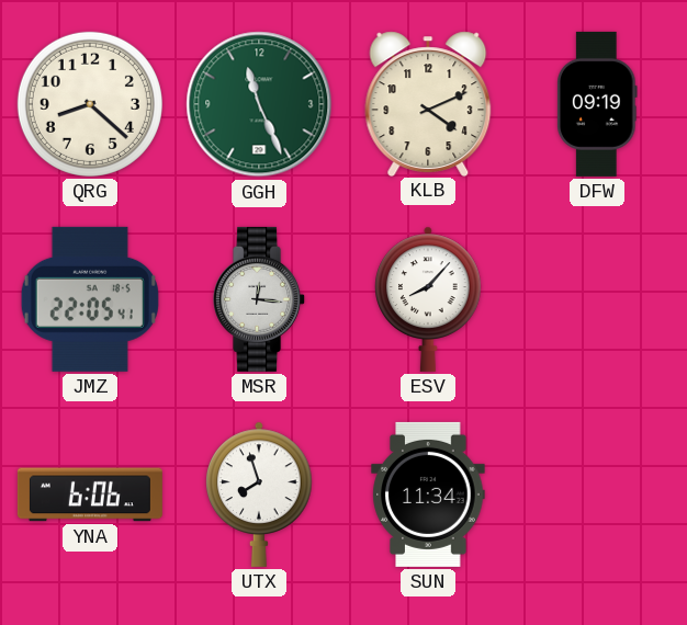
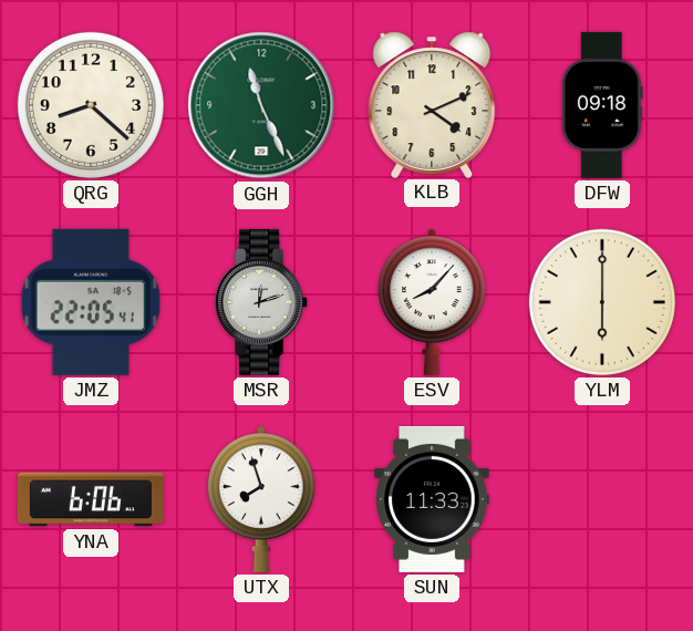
DFW: 09:19 -> 09:18 (603, 105)
MSR: 12:16 -> 12:12 (262, 302)
YLM: none -> 6:00 (602, 302)
SUN: 11:34 -> 11:33 (432, 499)
